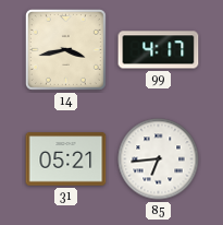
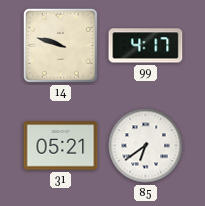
14: 3:43 -> 9:48 (60, 45)
85: 6:44 -> 6:39 (146, 146)
